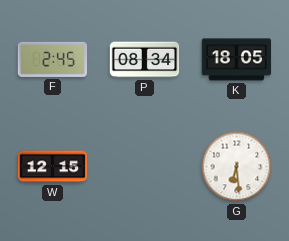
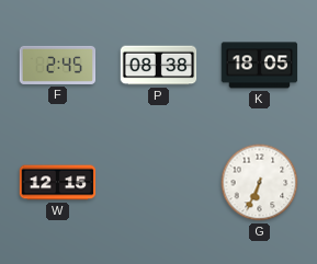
P: 08:34 -> 08:38 (159, 66)
G: 6:29 -> 6:34 (260, 183)
